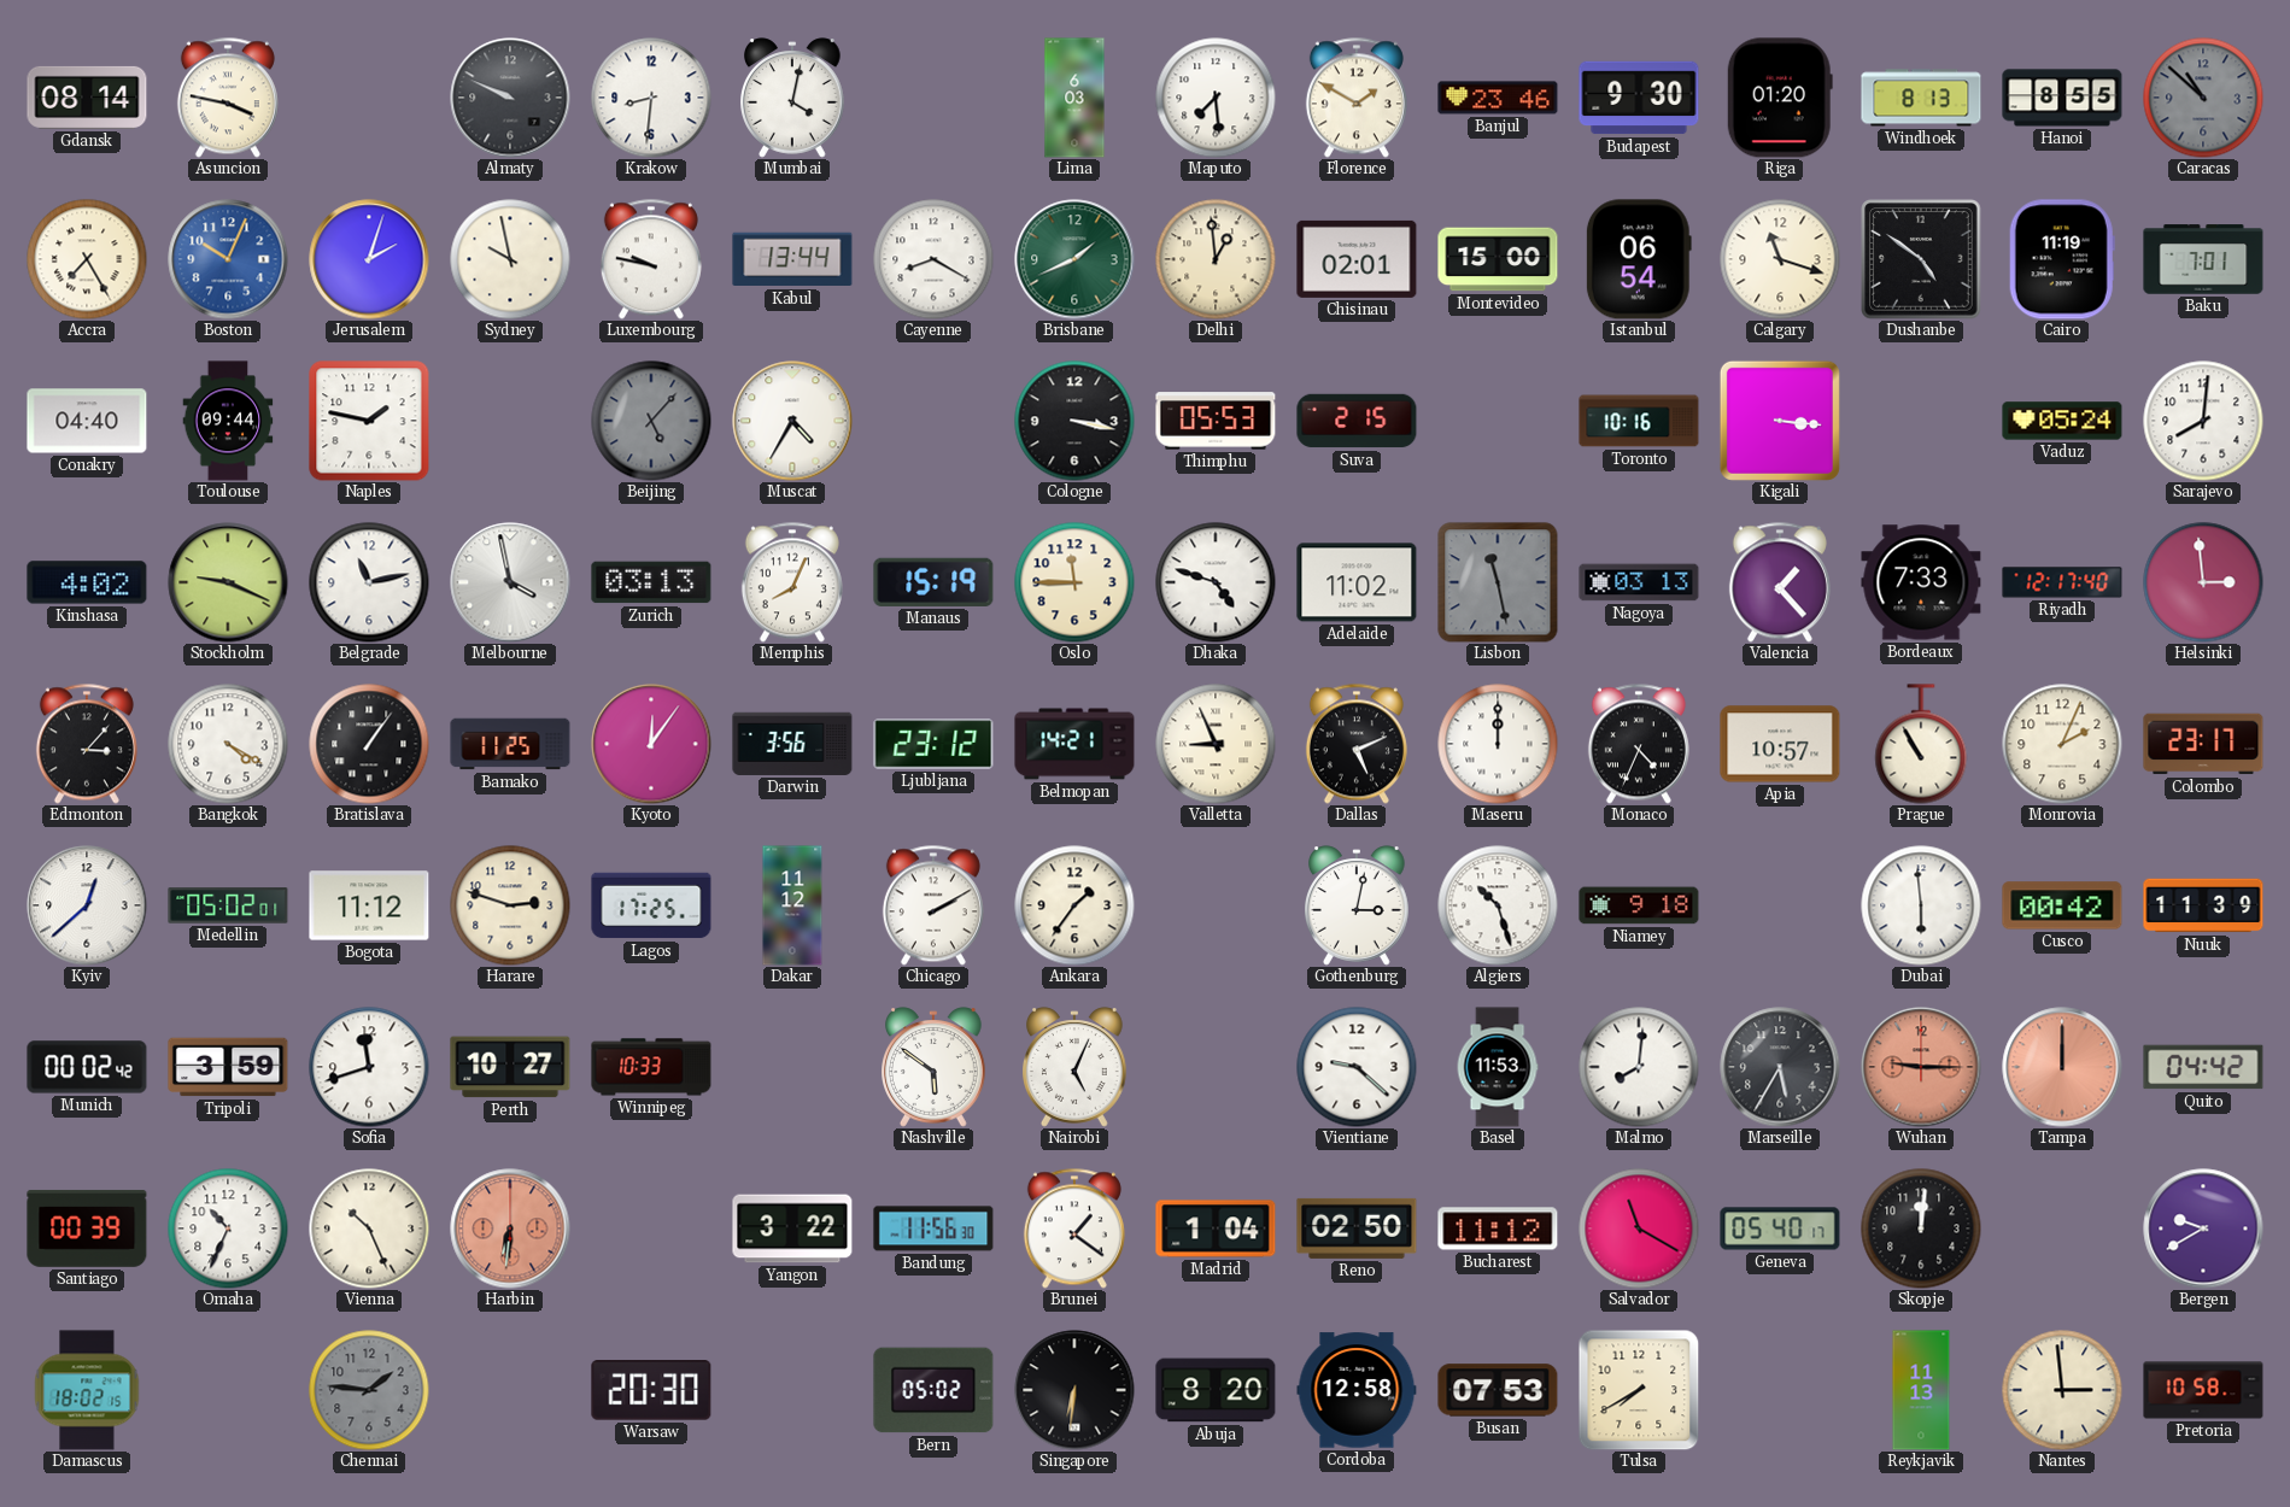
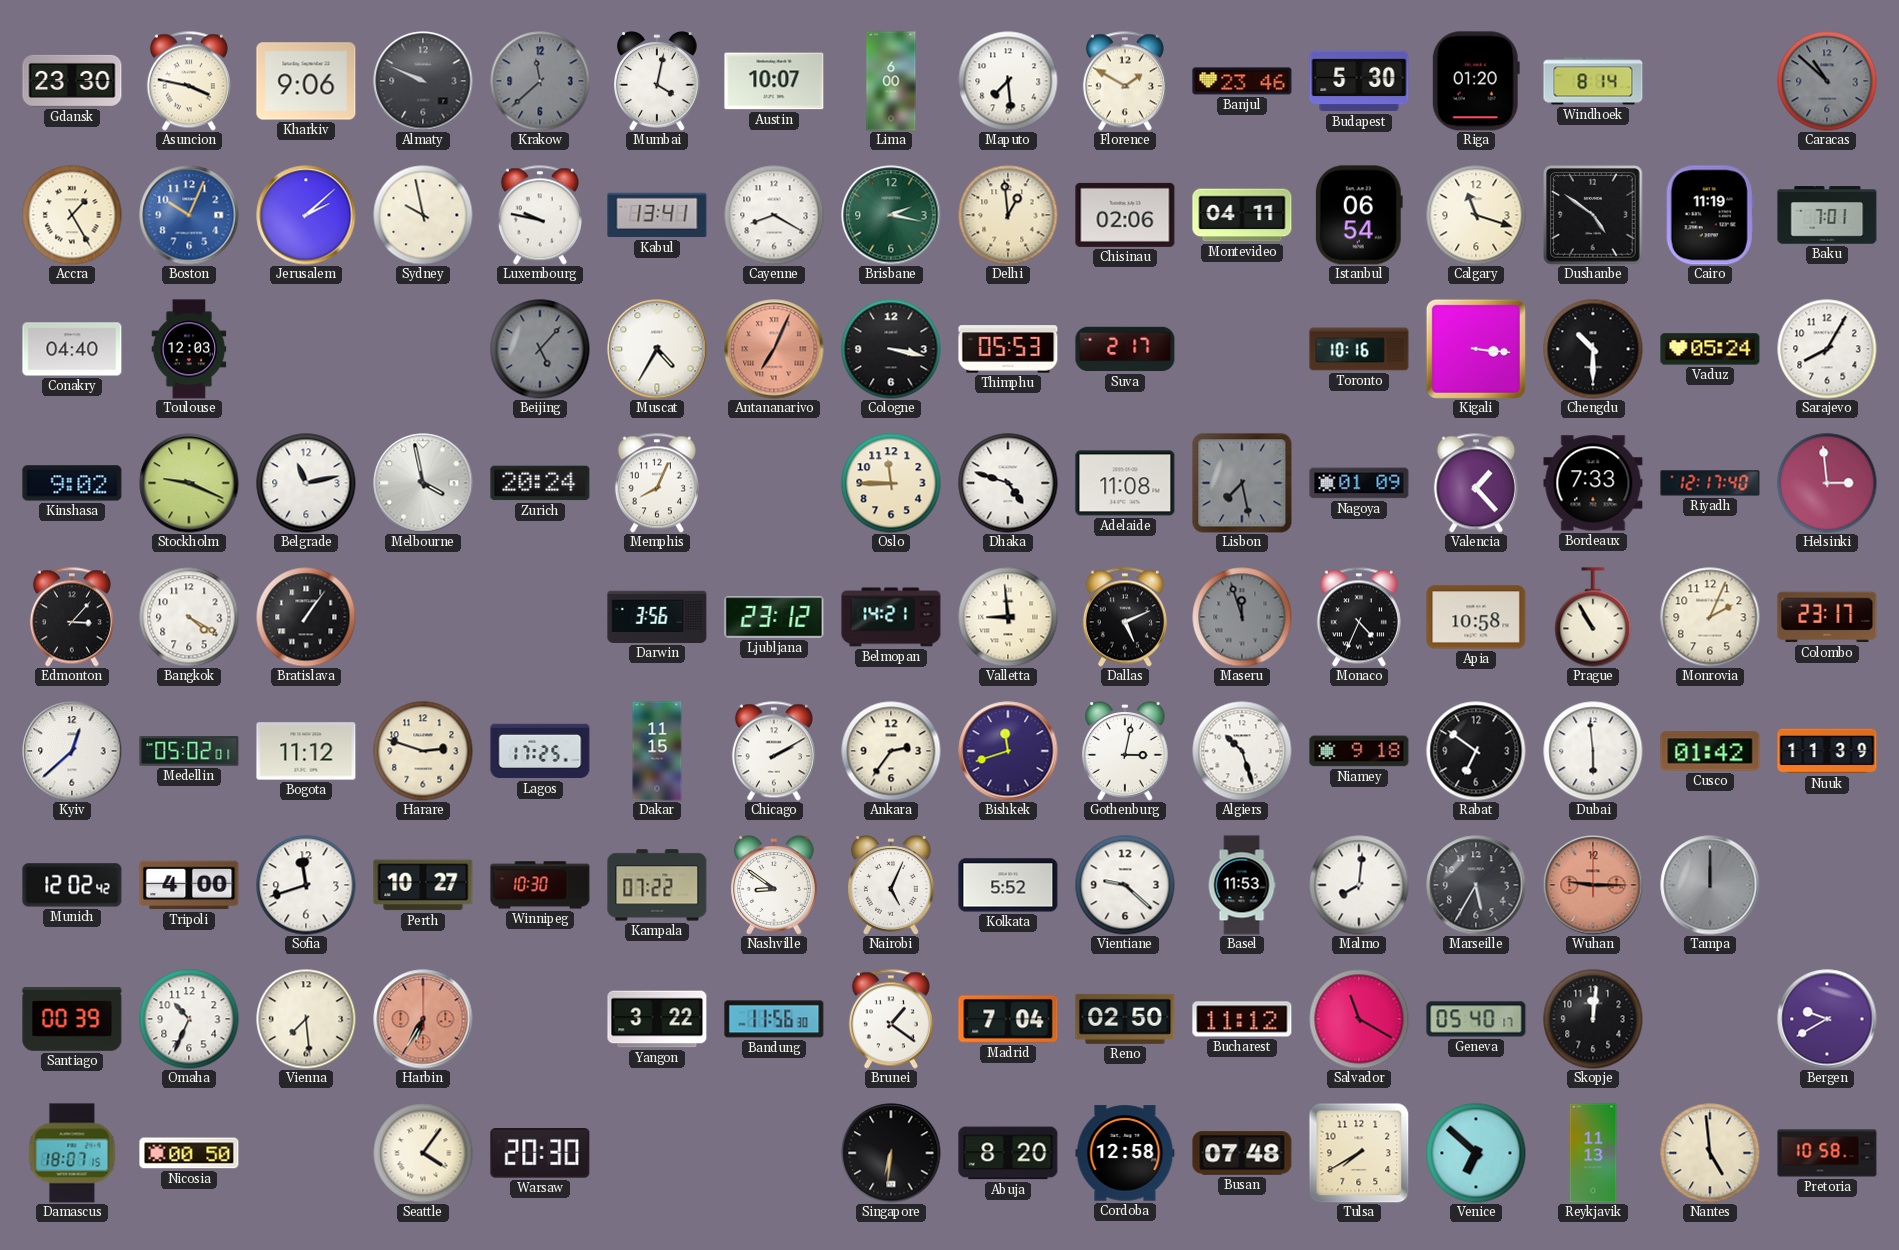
Gdansk: 08:14 -> 23:30 (72, 81)
Kharkiv: none -> 9:06 (306, 81)
Krakow: 8:31 -> 11:38 (540, 81)
Krakow dial: white -> grey (540, 81)
Austin: none -> 10:07 (774, 81)
Lima: 6:03 -> 6:00 (891, 81)
Budapest: 9:30 -> 5:30 (1359, 81)
Windhoek: 8:13 -> 8:14 (1593, 81)
Hanoi: 8:55 -> none (2062, 98)
Accra: 7:25 -> 1:25 (72, 215)
Jerusalem: 2:03 -> 2:08 (306, 215)
Kabul: 13:44 -> 13:41 (657, 215)
Brisbane: 1:41 -> 2:17 (891, 215)
Chisinau: 02:01 -> 02:06 (1125, 215)
Montevideo: 15:00 -> 04:11 (1242, 215)
Toulouse: 09:44 -> 12:03 (189, 349)
Naples: 1:47 -> none (369, 421)
Antananarivo: none -> 7:04 (774, 349)
Suva: 2:15 -> 2:17 (1125, 349)
Chengdu: none -> 10:30 (1593, 349)
Sarajevo: 8:01 -> 8:05 (1827, 349)
Kinshasa: 4:02 -> 9:02 (72, 483)
Zurich: 03:13 -> 20:24 (540, 483)
Manaus: 15:19 -> none (933, 582)
Adelaide: 11:02 -> 11:08 (1125, 483)
Lisbon: 11:28 -> 7:28 (1242, 483)
Nagoya: 03:13 -> 01:09 (1359, 483)
Bamako: 11:25 -> none (510, 744)
Kyoto: 12:06 -> none (651, 744)
Valletta: 8:56 -> 8:59 (1008, 617)
Maseru: 12:00 -> 11:57 (1242, 617)
Maseru dial: white -> grey (1242, 617)
Apia: 10:57 -> 10:58 (1476, 617)
Dakar: 11:12 -> 11:15 (657, 751)
Ankara: 1:36 -> 2:36 (891, 751)
Bishkek: none -> 11:42 (1008, 751)
Rabat: none -> 6:51 (1476, 751)
Cusco: 00:42 -> 01:42 (1710, 751)
Munich: 00:02 -> 12:02 (72, 885)
Tripoli: 3:59 -> 4:00 (189, 885)
Winnipeg: 10:33 -> 10:30 (540, 885)
Kampala: none -> 07:22 (657, 885)
Nashville: 5:51 -> 8:51 (775, 885)
Kolkata: none -> 5:52 (1008, 885)
Tampa dial: salmon -> grey (1710, 885)
Quito: 04:42 -> none (2203, 1067)
Vienna: 10:26 -> 7:29 (306, 1019)
Harbin: 6:31 -> 6:35 (423, 1019)
Madrid: 1:04 -> 7:04 (1008, 1019)
Damascus: 18:02 -> 18:07 (72, 1153)
Nicosia: none -> 00:50 (189, 1153)
Chennai: 1:46 -> none (369, 1390)
Seattle: none -> 4:06 (423, 1153)
Bern: 05:02 -> none (933, 1390)
Busan: 07:53 -> 07:48 (1242, 1153)
Venice: none -> 6:52 (1476, 1153)
Nantes: 2:59 -> 4:59 (1710, 1153)
